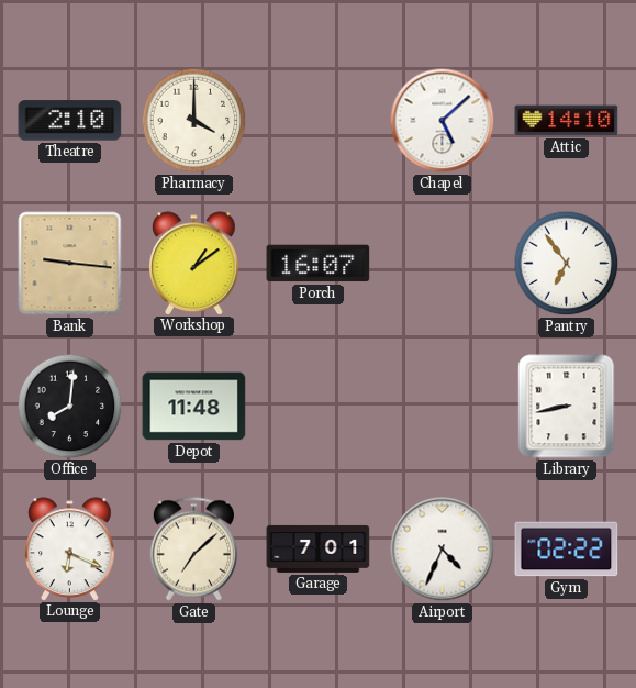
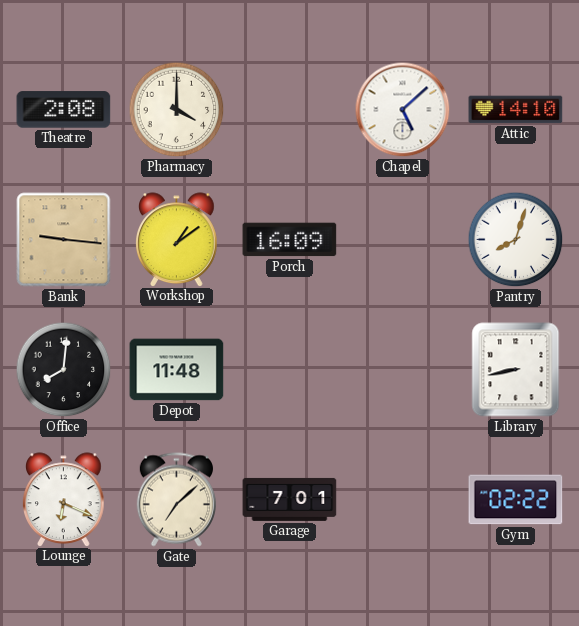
Theatre: 2:10 -> 2:08 (64, 110)
Porch: 16:07 -> 16:09 (290, 240)
Pantry: 6:54 -> 8:03 (516, 240)
Airport: 4:34 -> none (443, 550)
